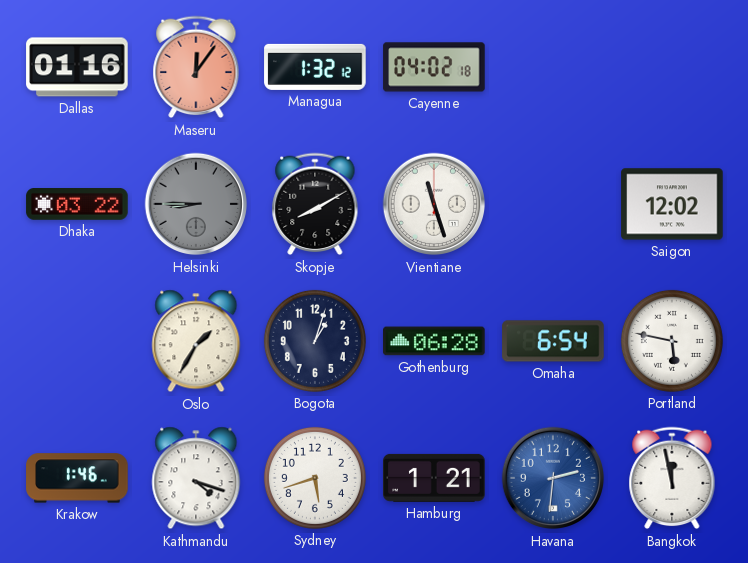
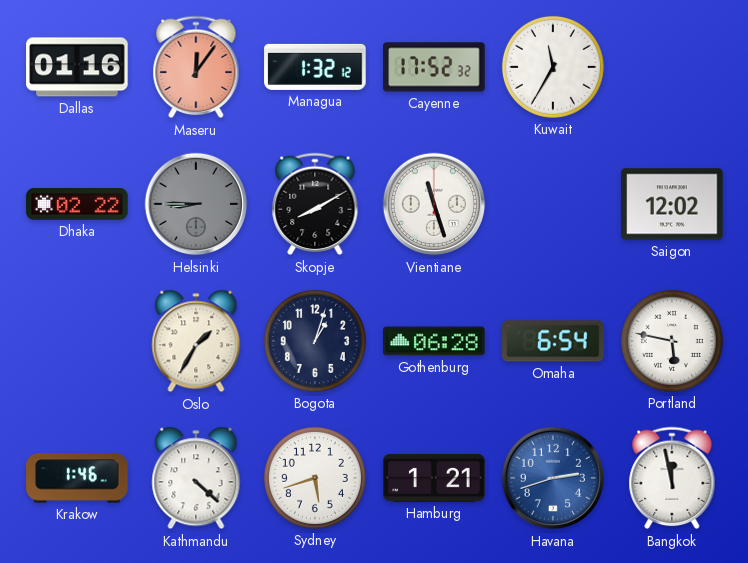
Cayenne: 04:02 -> 17:52 (434, 67)
Kuwait: none -> 11:35 (553, 67)
Dhaka: 03:22 -> 02:22 (77, 205)
Kathmandu: 4:18 -> 4:22 (196, 478)
Havana: 2:31 -> 2:42 (553, 478)
